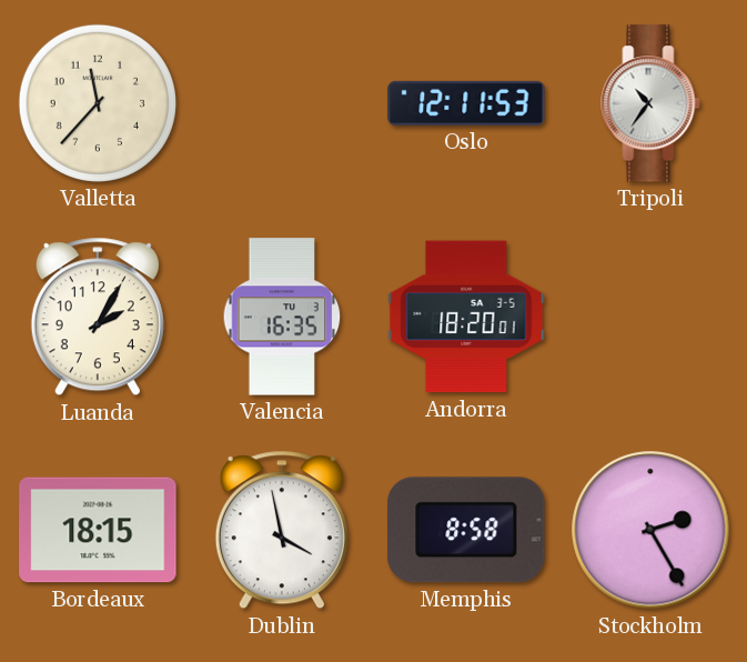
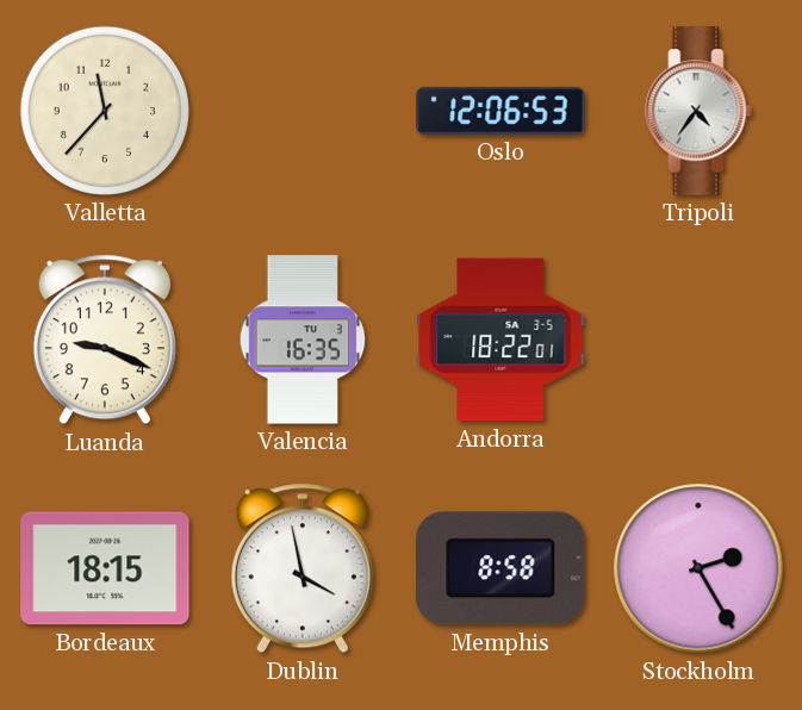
Oslo: 12:11 -> 12:06 (501, 111)
Tripoli: 10:36 -> 4:36 (698, 111)
Luanda: 2:05 -> 9:19 (105, 340)
Andorra: 18:20 -> 18:22 (501, 340)
